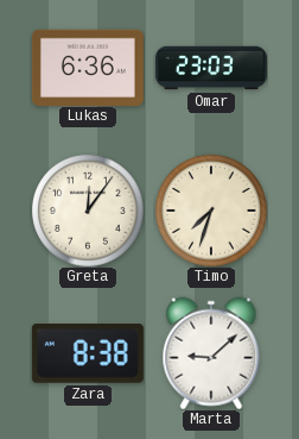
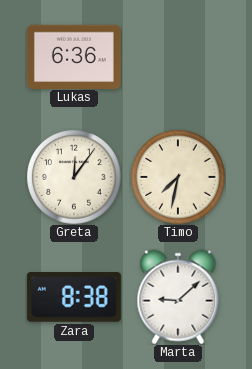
Omar: 23:03 -> none (211, 68)
Timo: 7:33 -> 7:32 (178, 177)
